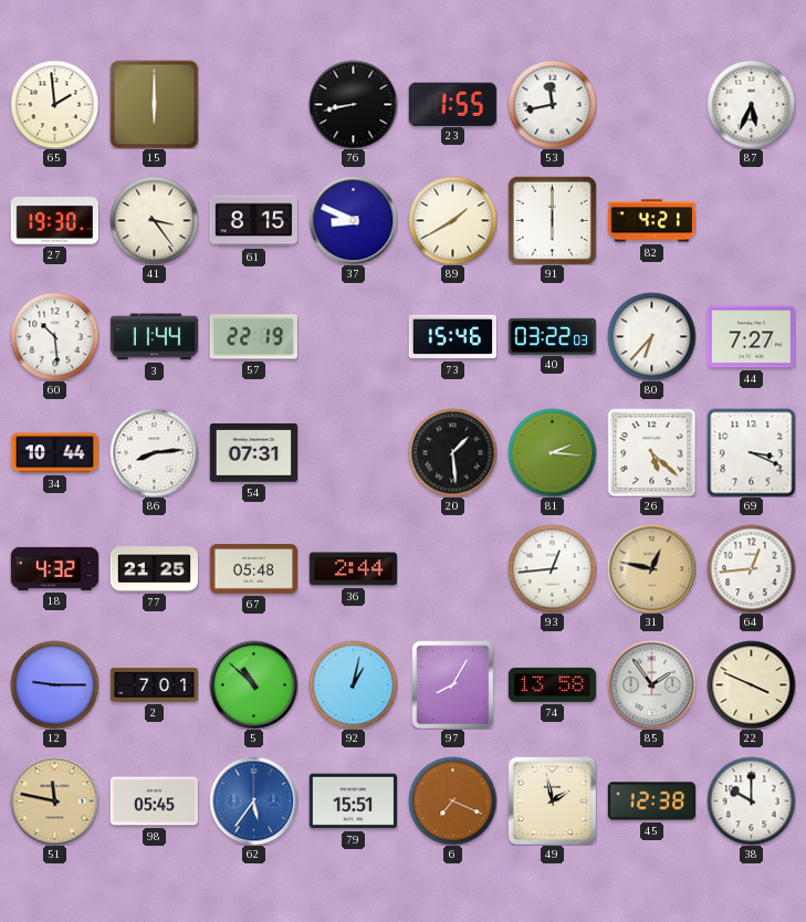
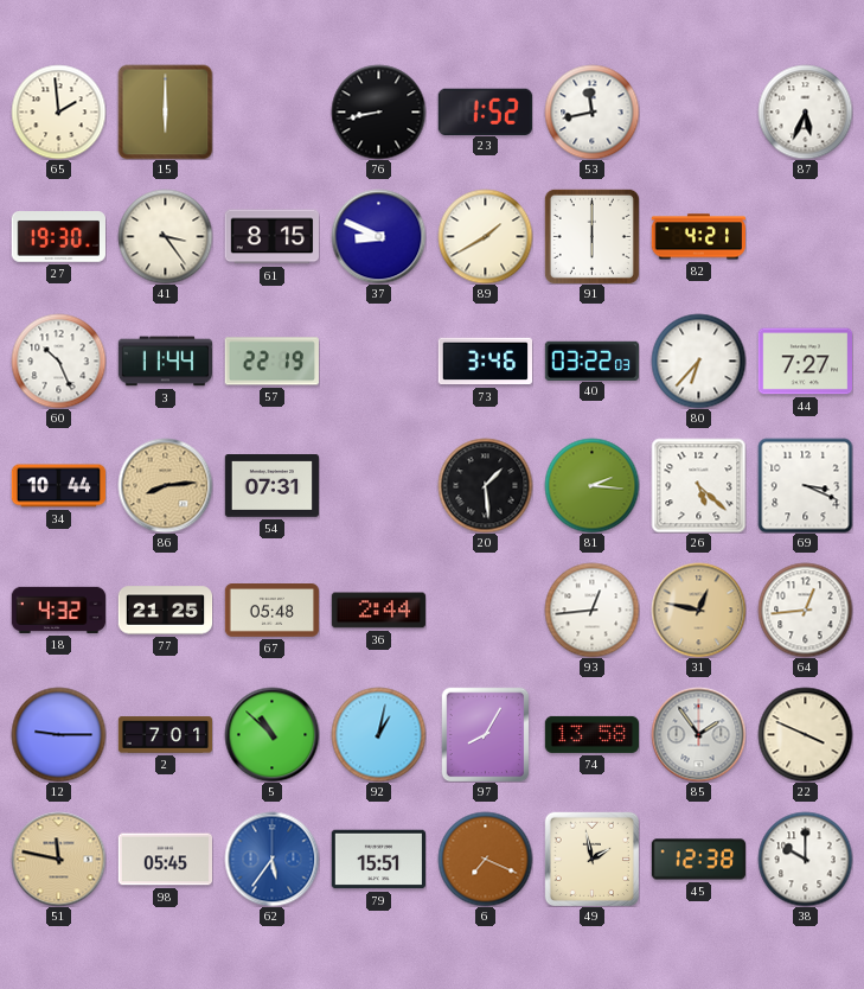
23: 1:55 -> 1:52 (485, 111)
60: 10:29 -> 10:26 (58, 360)
73: 15:46 -> 3:46 (485, 362)
86 dial: white -> champagne (165, 485)
